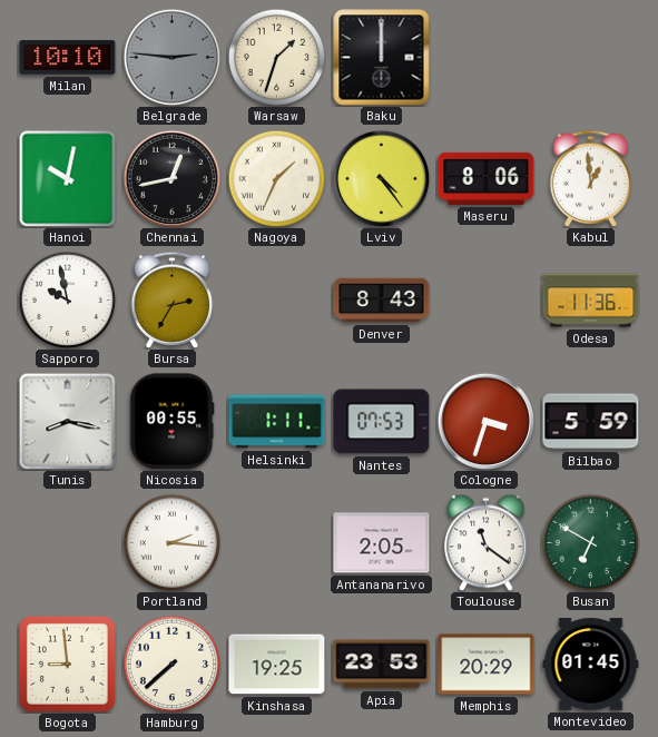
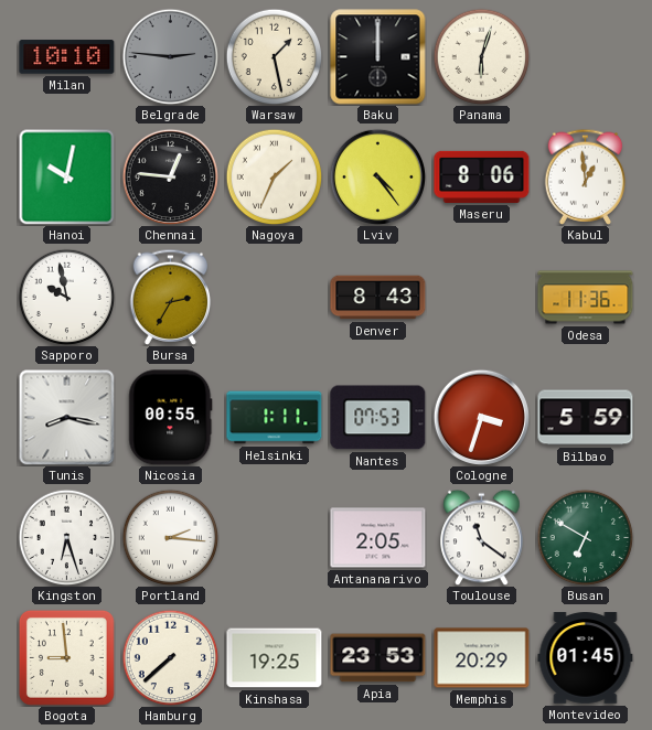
Warsaw: 1:33 -> 1:28 (274, 56)
Panama: none -> 6:03 (481, 56)
Chennai: 12:43 -> 12:46 (170, 176)
Kingston: none -> 6:27 (66, 537)
